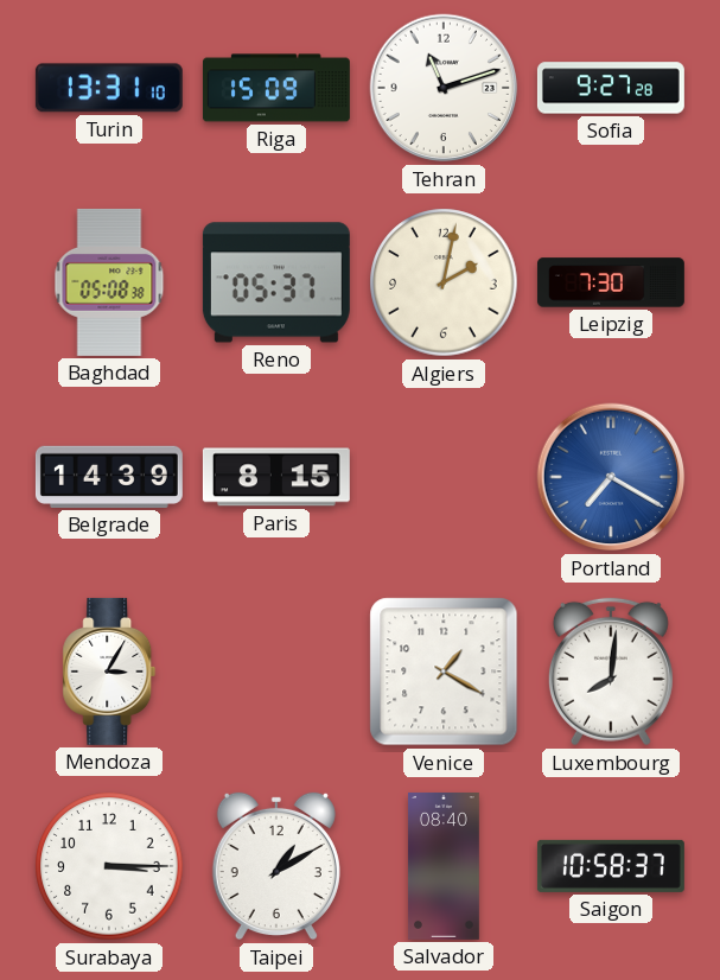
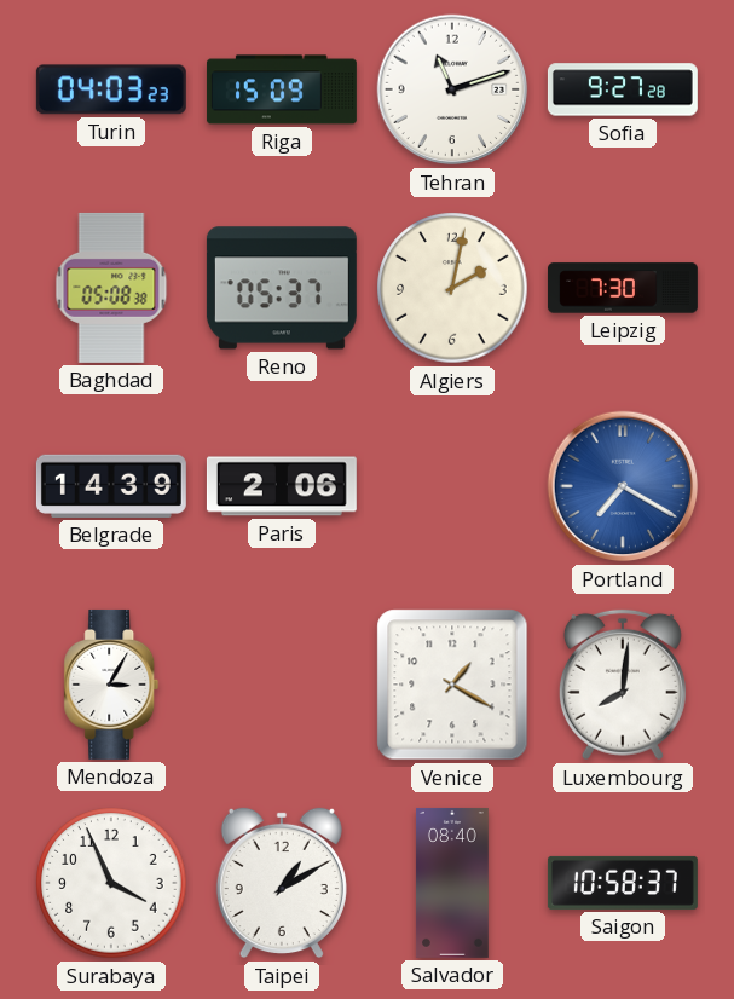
Turin: 13:31 -> 04:03 (111, 89)
Paris: 8:15 -> 2:06 (282, 486)
Surabaya: 3:15 -> 3:56 (111, 883)
